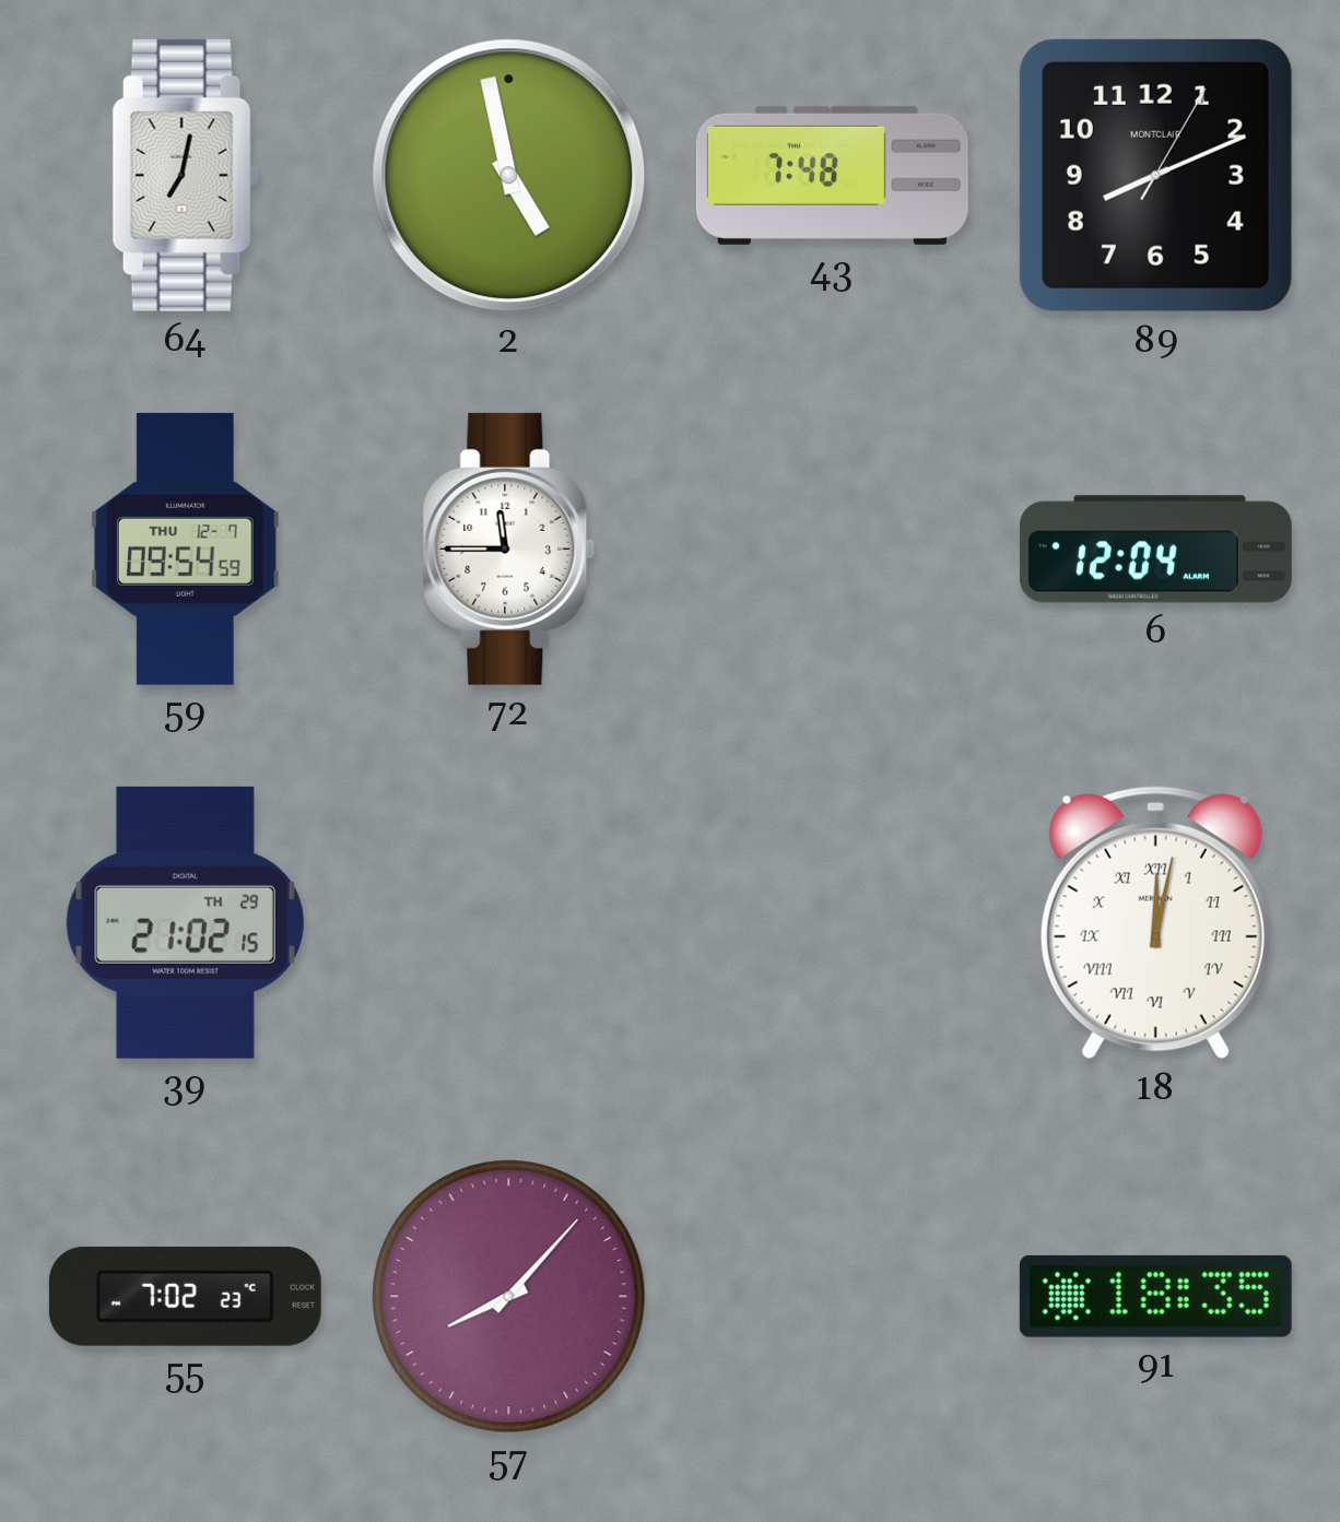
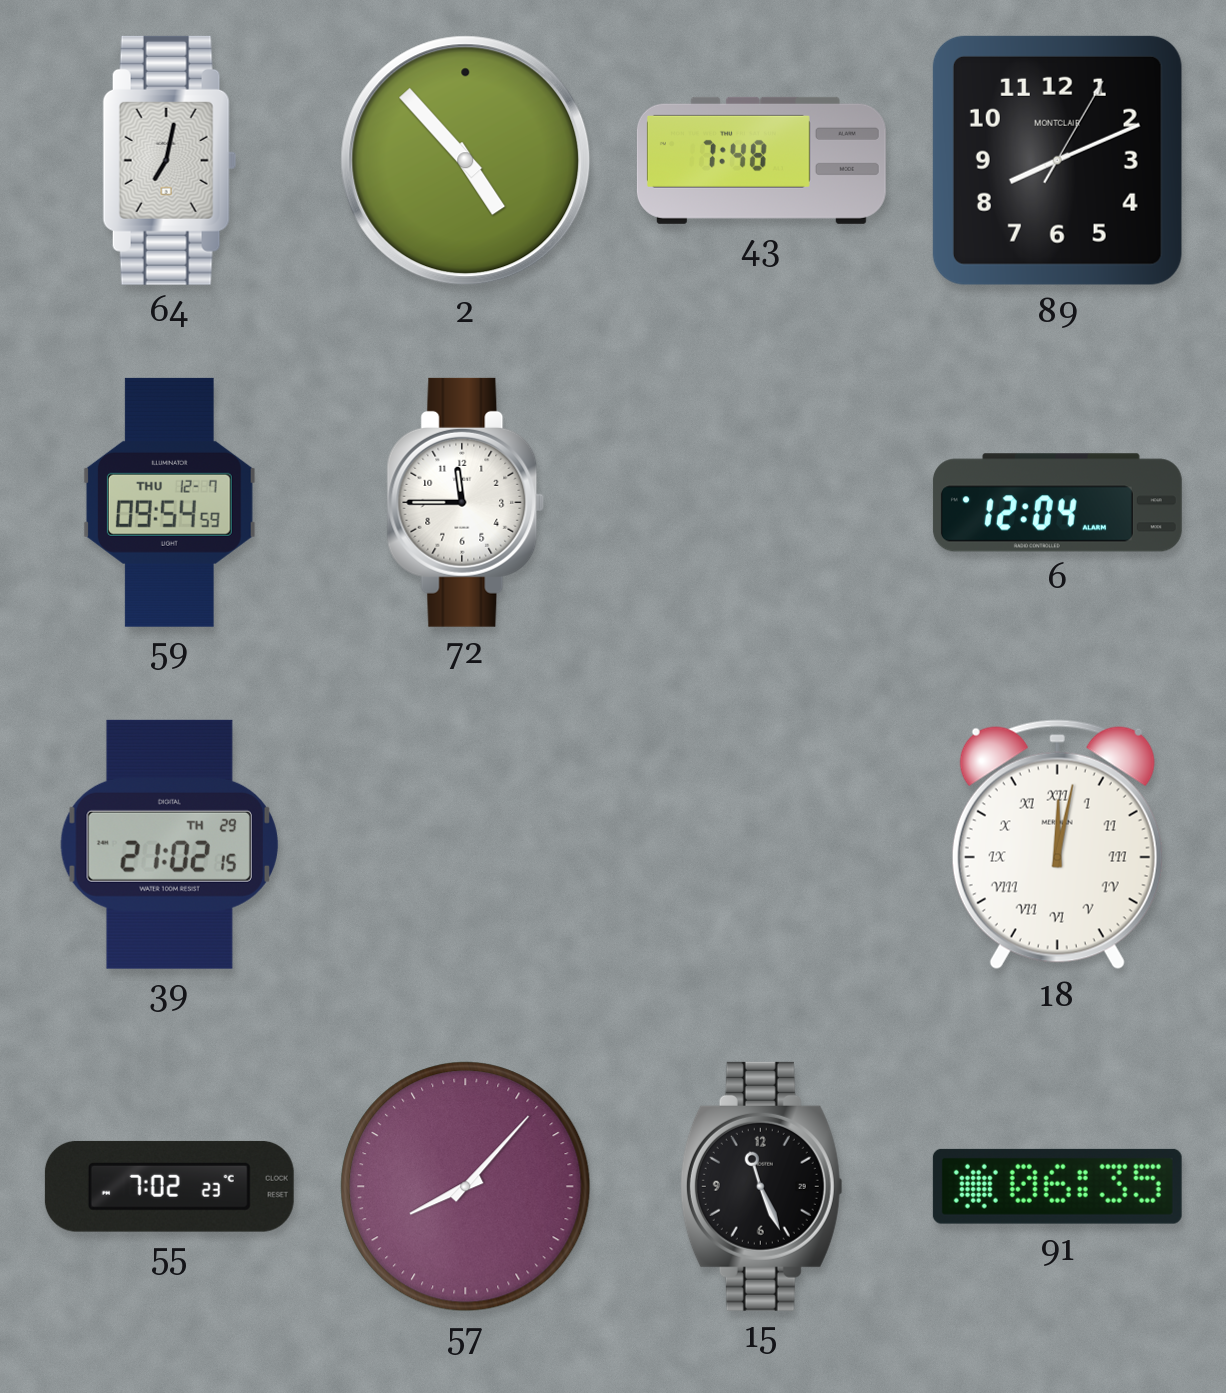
2: 4:58 -> 4:53 (466, 161)
15: none -> 11:26 (761, 1186)
91: 18:35 -> 06:35 (1057, 1186)
